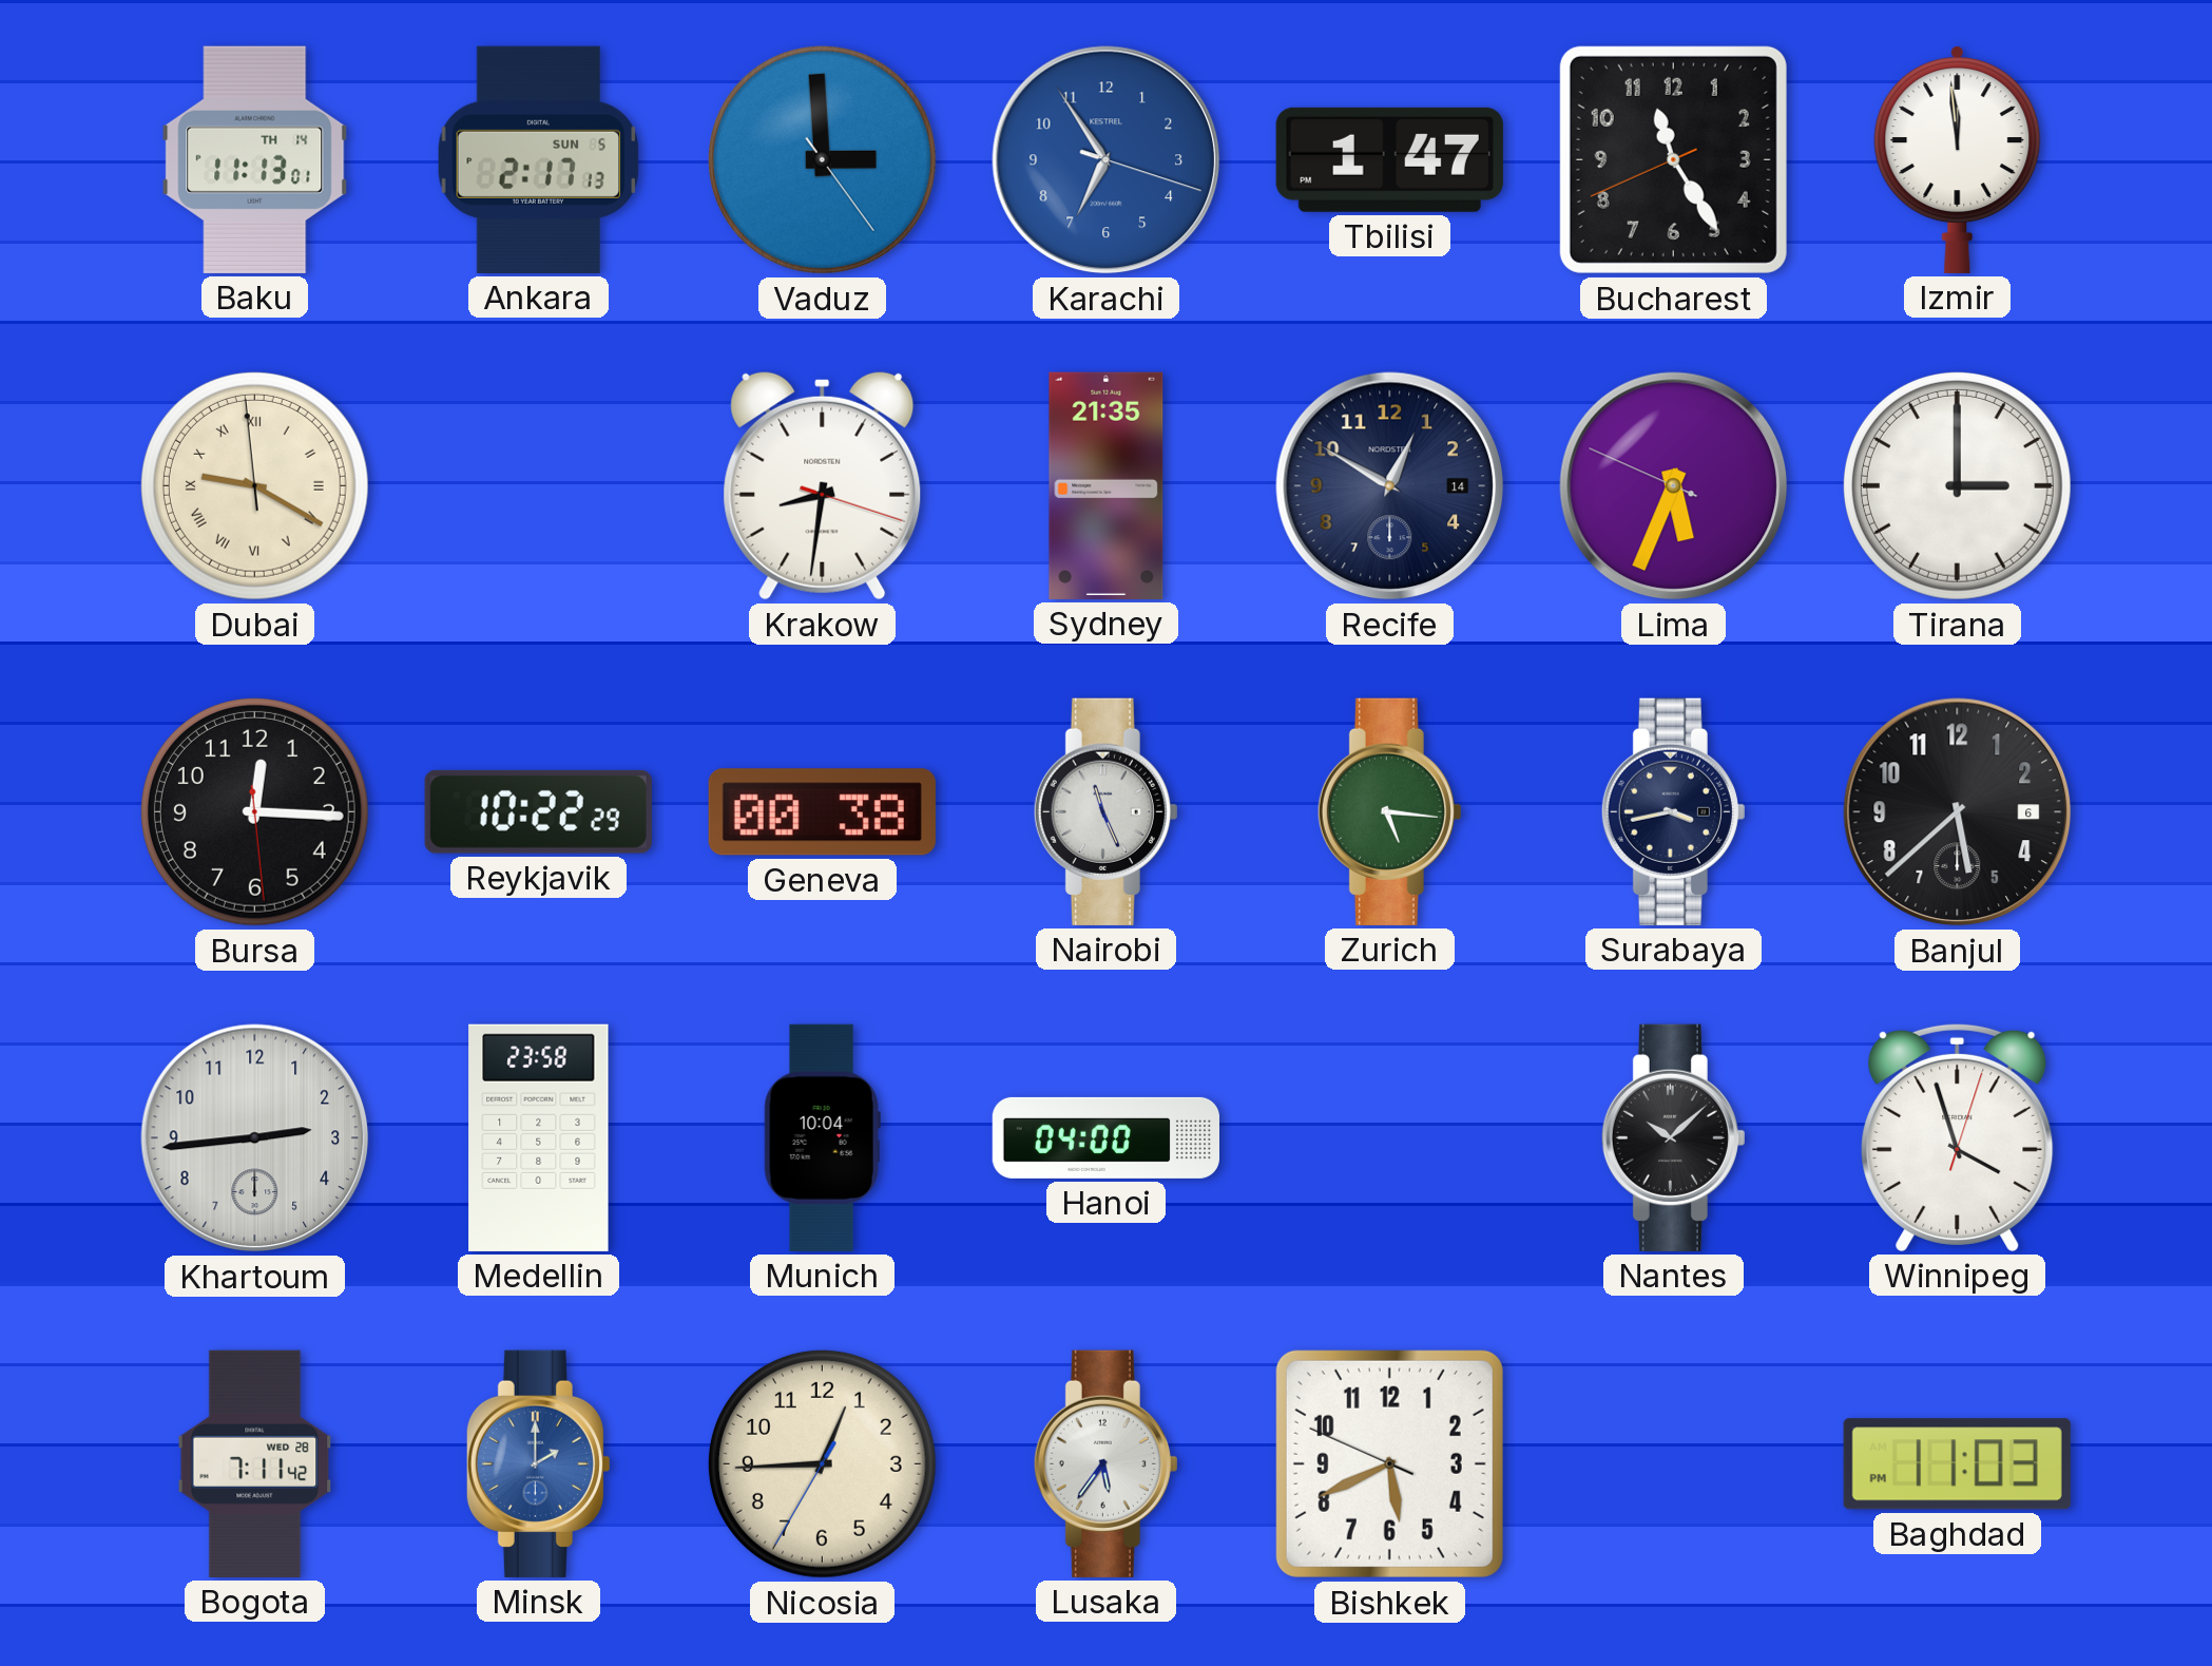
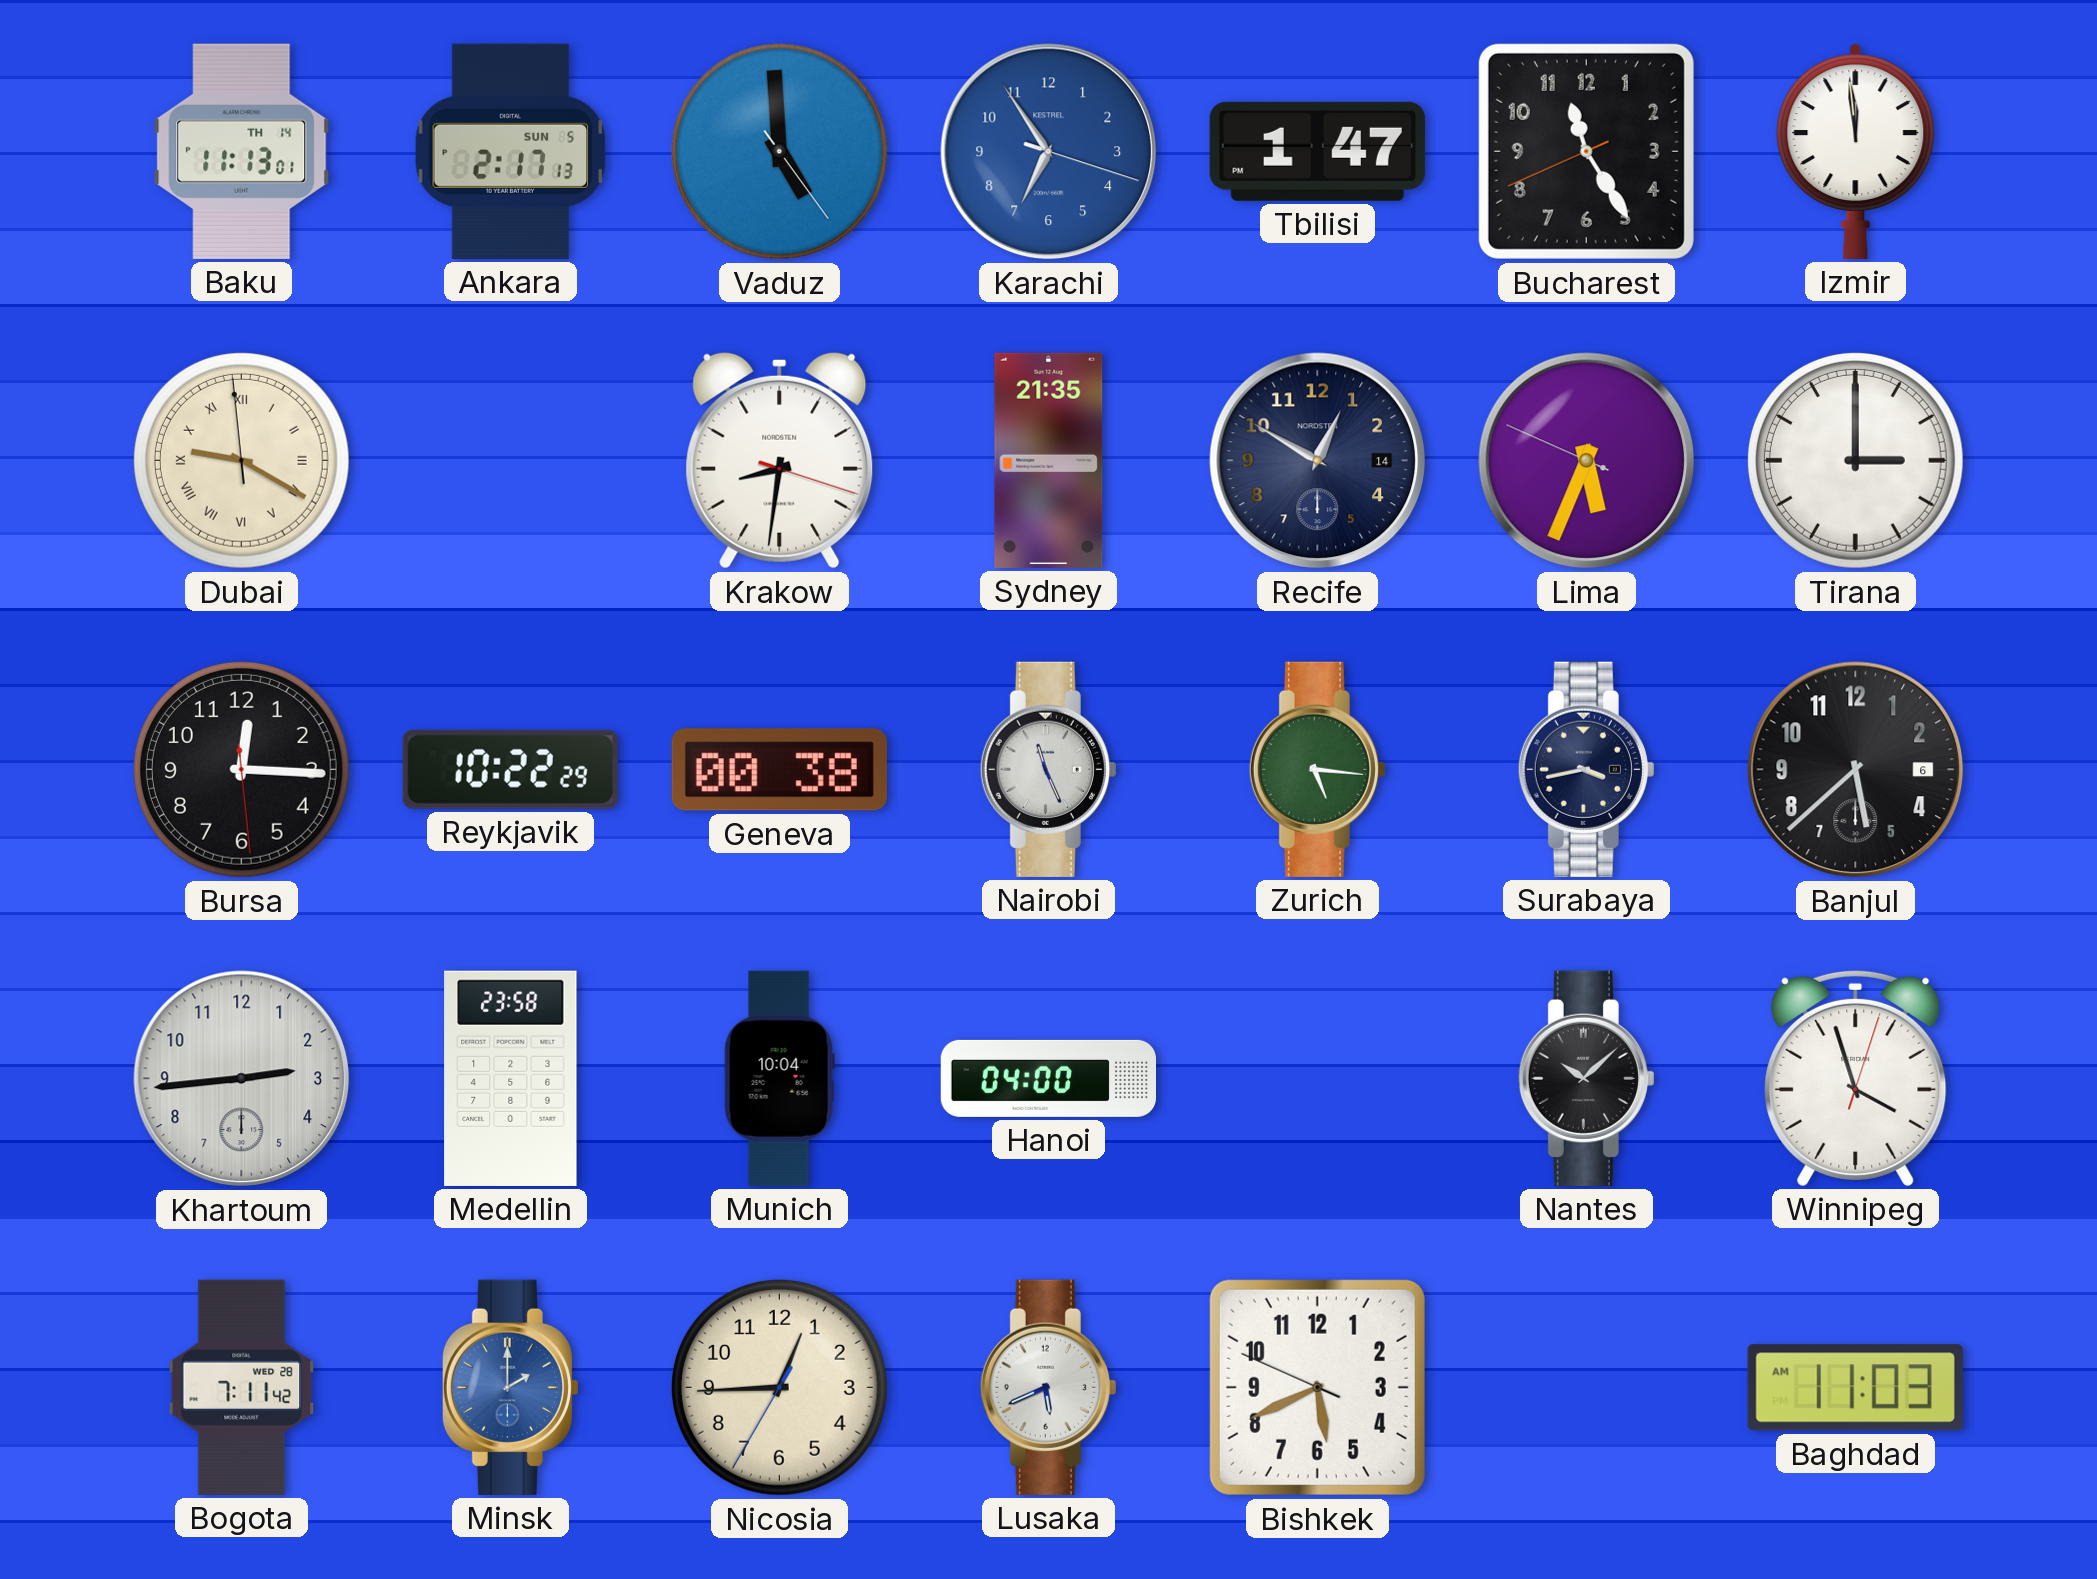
Vaduz: 2:59 -> 4:59 (779, 151)
Lusaka: 5:36 -> 5:41 (1048, 1387)
Baghdad: 11:03 PM -> 11:03 AM (1855, 1388)
